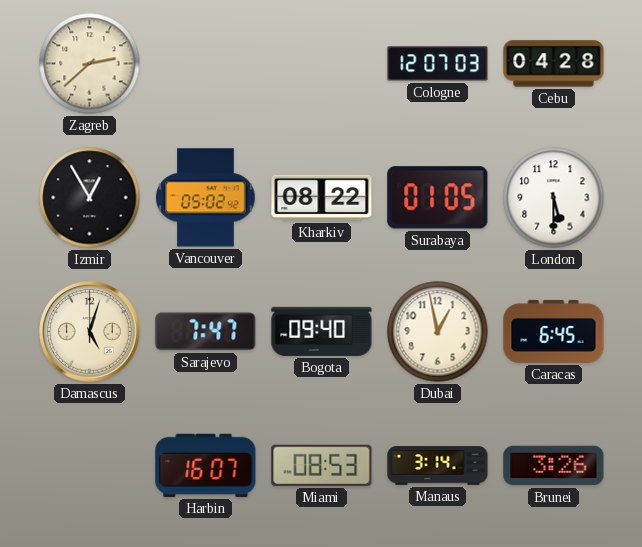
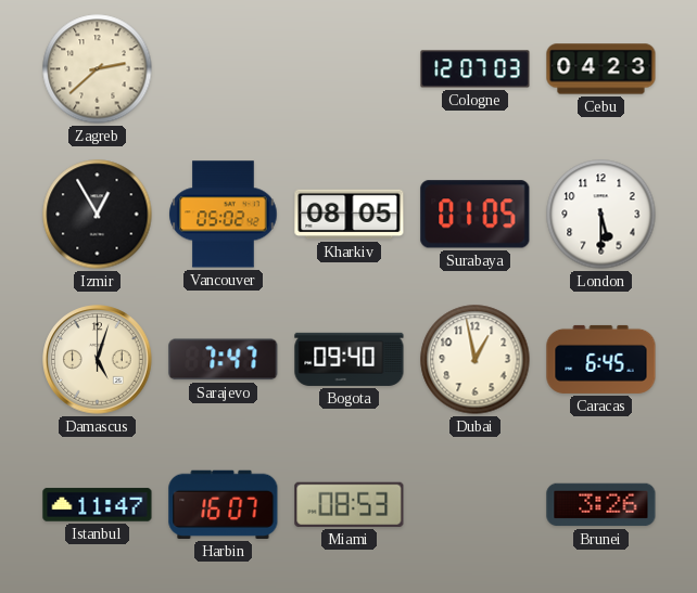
Cebu: 04:28 -> 04:23 (601, 69)
Kharkiv: 08:22 -> 08:05 (350, 215)
Istanbul: none -> 11:47 (98, 505)
Manaus: 3:14 -> none (438, 466)
